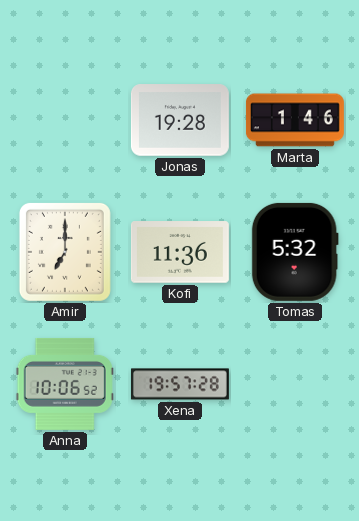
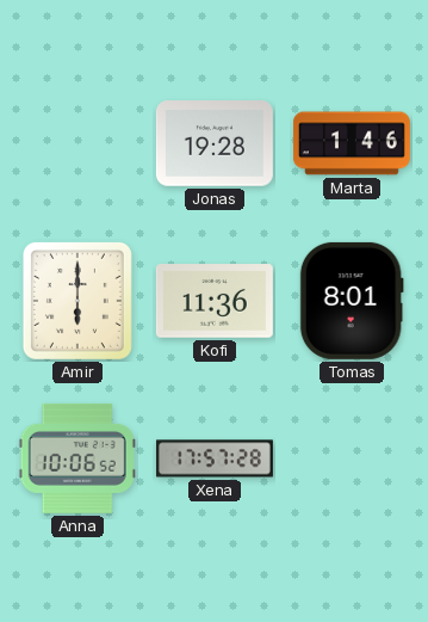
Amir: 7:00 -> 6:00 (77, 301)
Tomas: 5:32 -> 8:01 (352, 301)
Xena: 19:57 -> 17:57 (215, 458)
